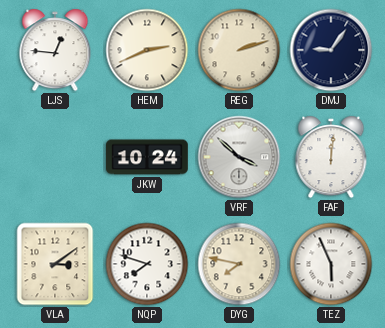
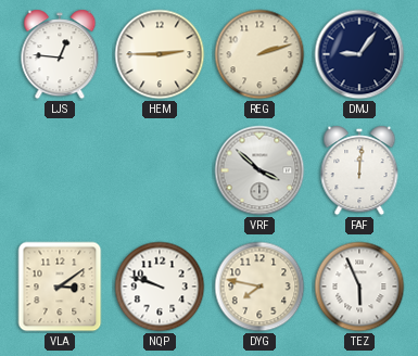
HEM: 2:41 -> 2:45 (160, 54)
JKW: 10:24 -> none (147, 157)
NQP: 7:48 -> 9:48 (160, 287)
